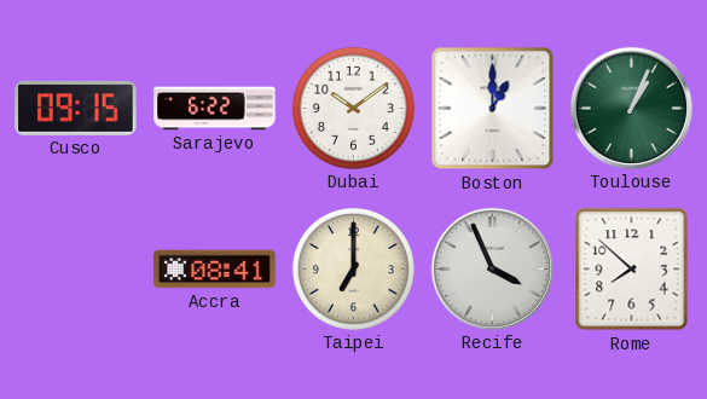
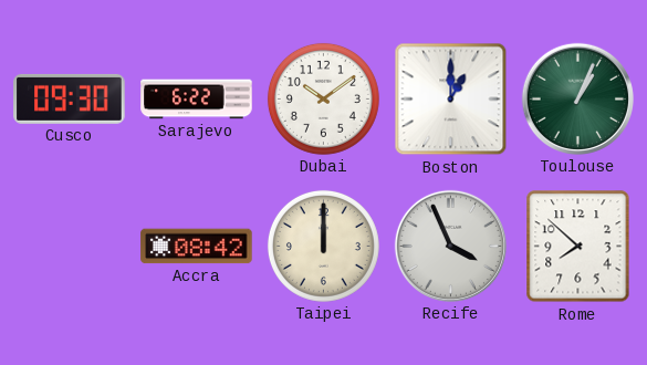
Cusco: 09:15 -> 09:30 (70, 98)
Accra: 08:41 -> 08:42 (197, 247)
Taipei: 7:00 -> 12:00 (323, 246)
